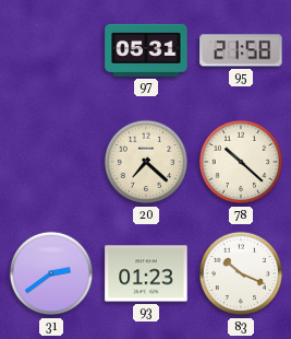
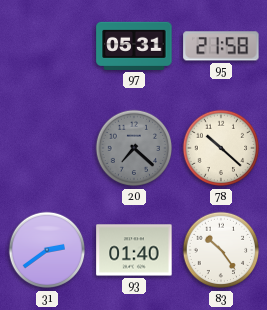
20 dial: cream -> grey (134, 148)
93: 01:23 -> 01:40 (134, 250)
83: 10:19 -> 10:24 (221, 250)
